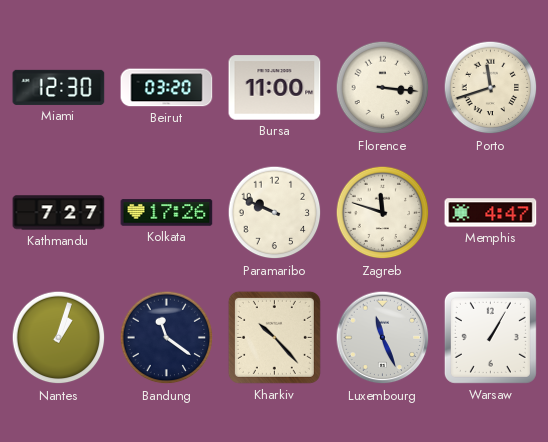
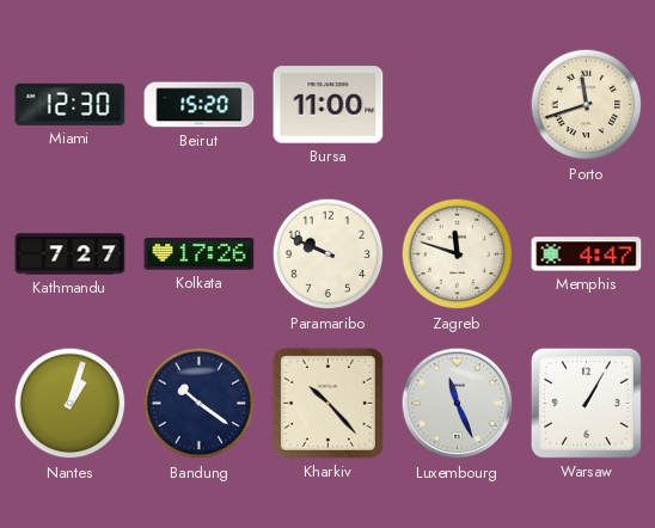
Beirut: 03:20 -> 15:20 (200, 105)
Florence: 3:16 -> none (383, 88)
Bandung: 11:21 -> 10:21 (200, 404)
